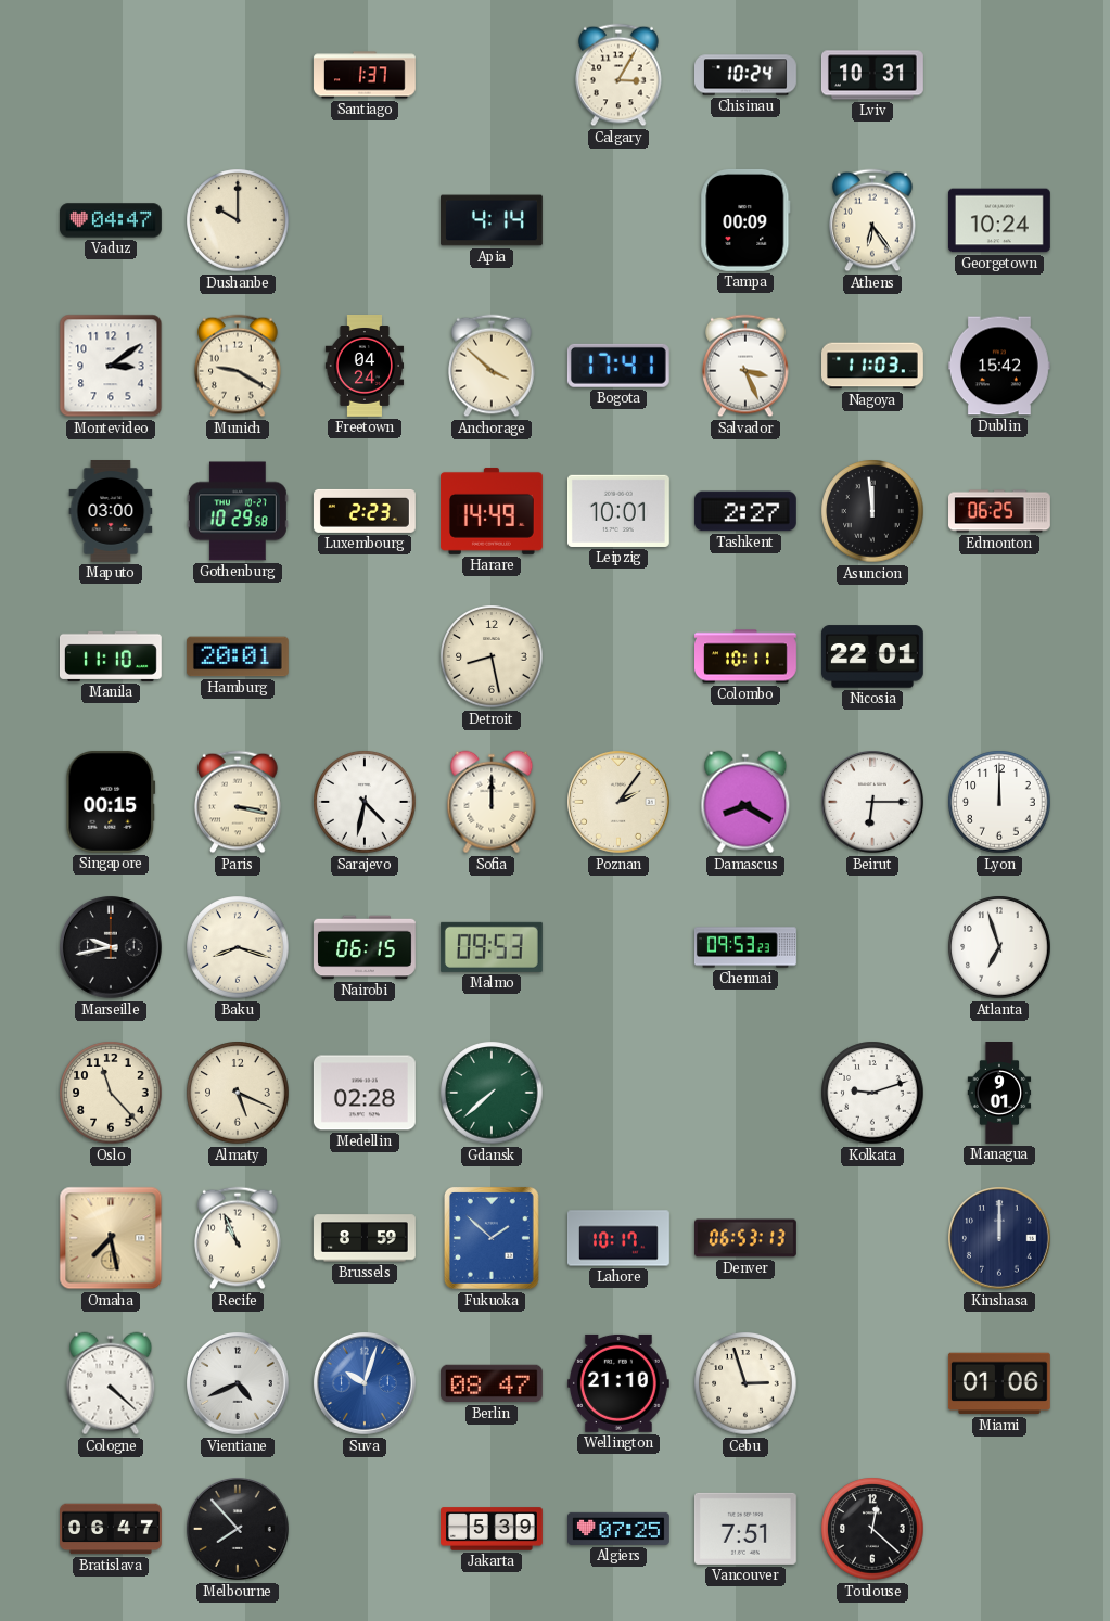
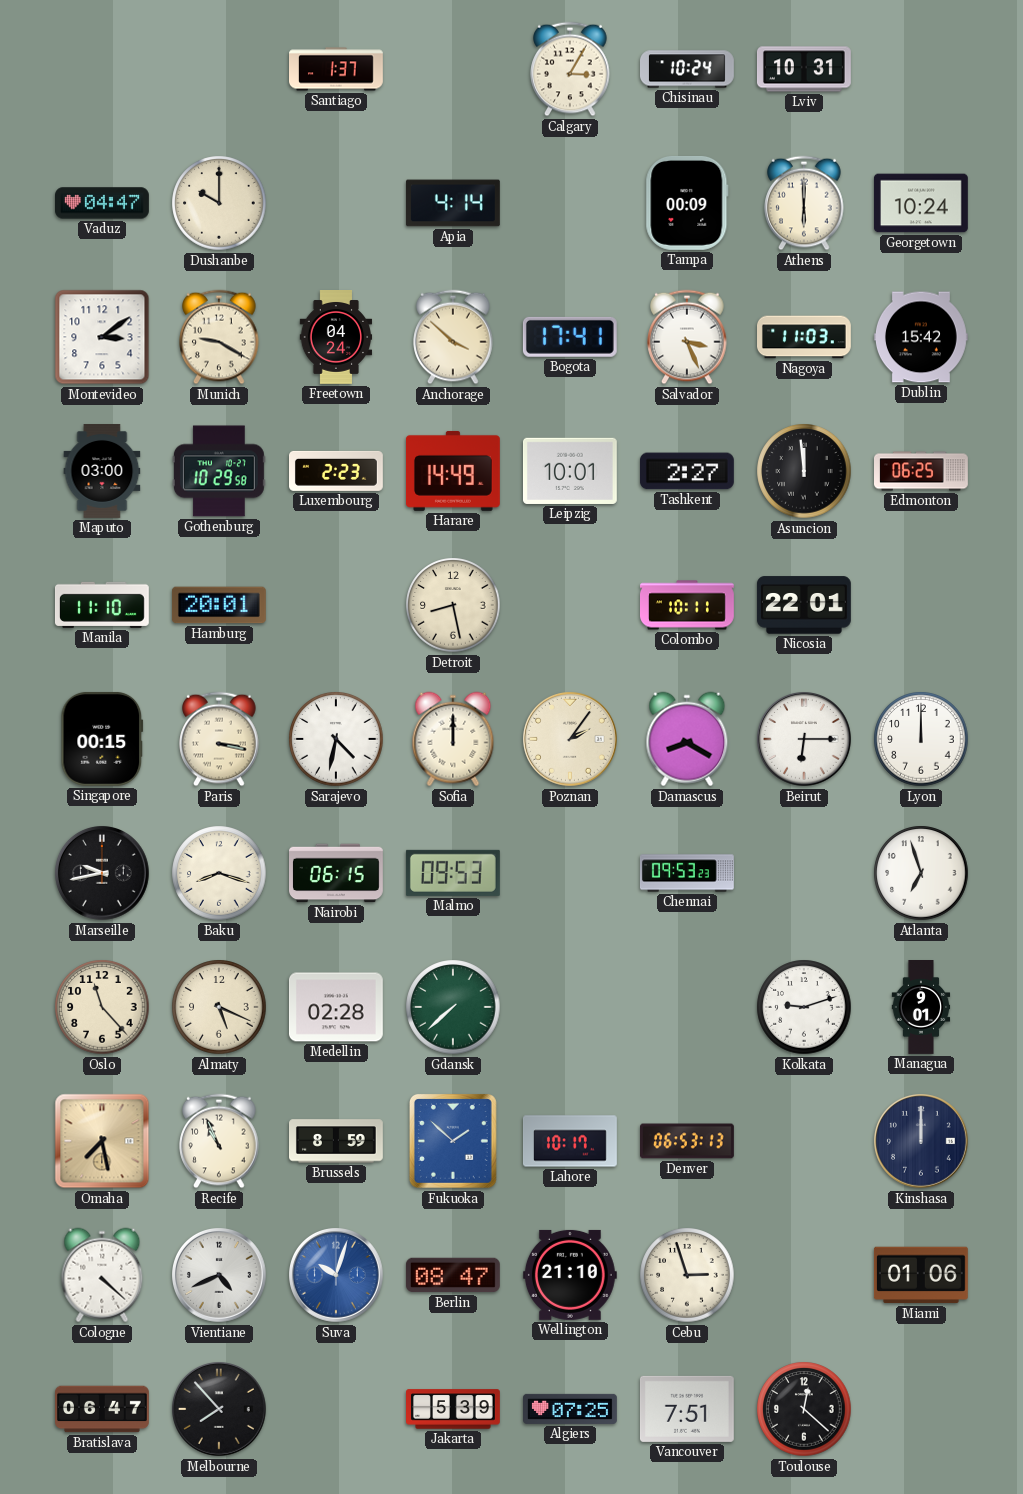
Athens: 6:24 -> 6:00 (804, 203)
